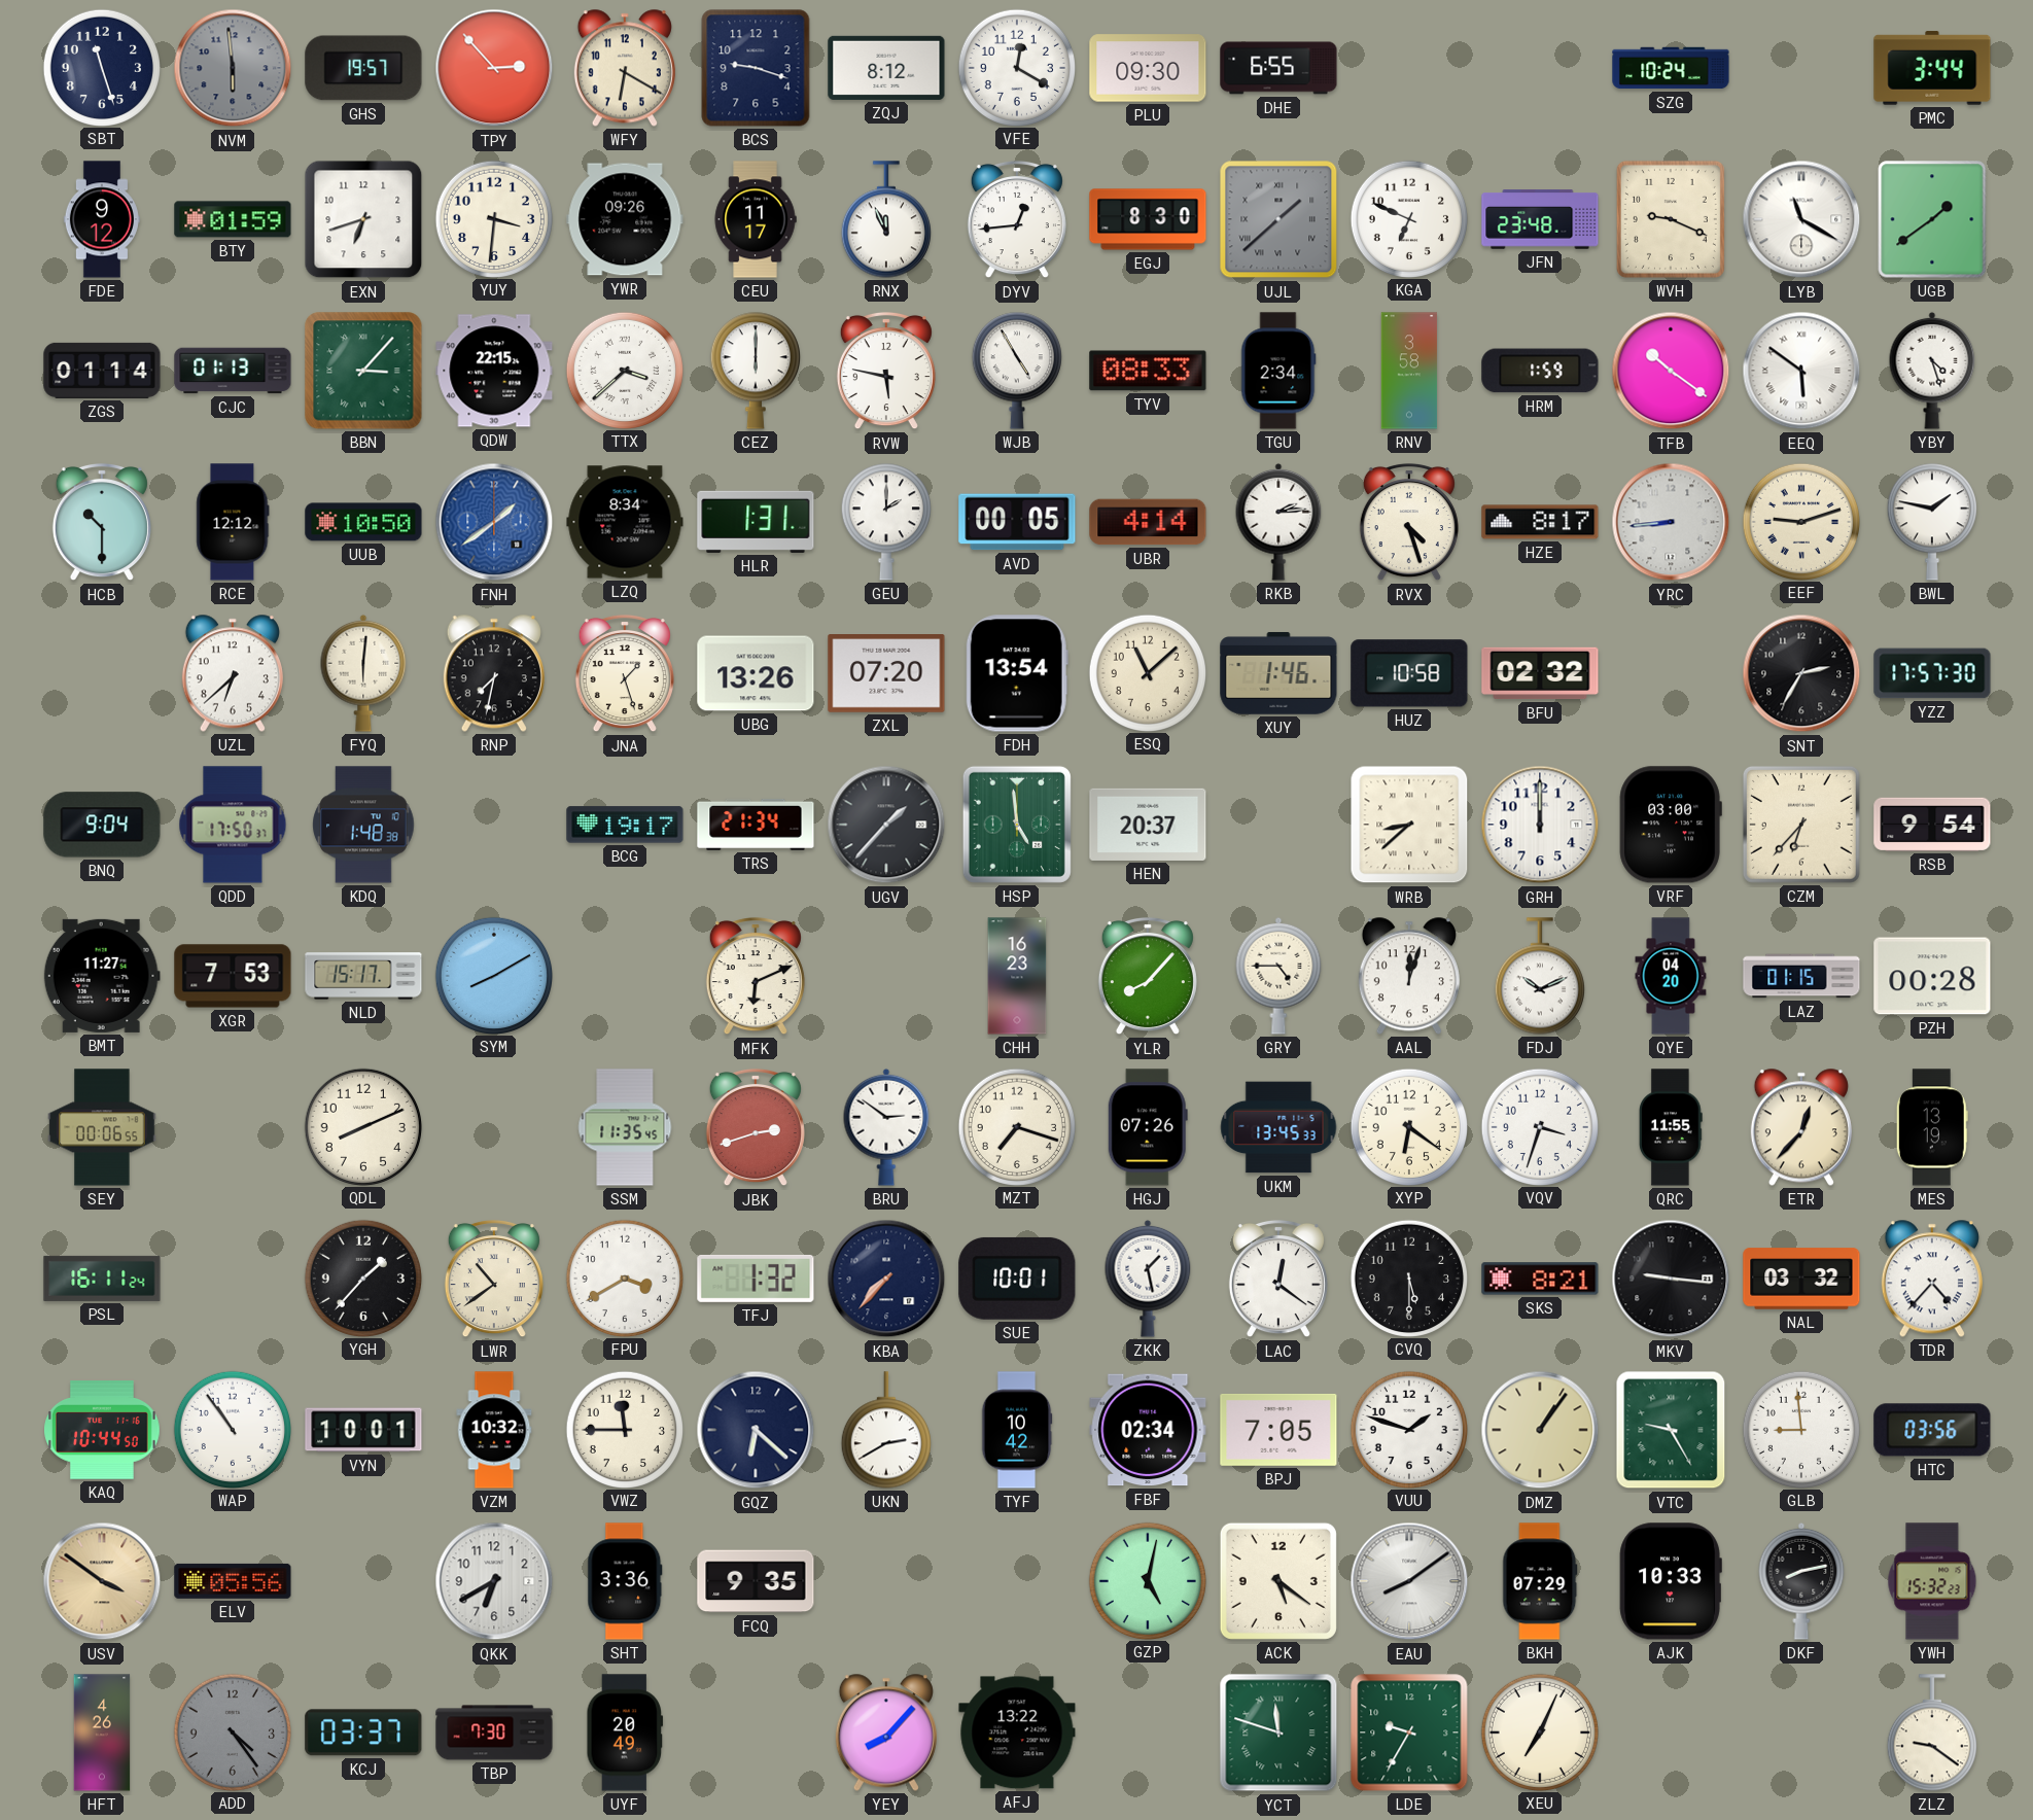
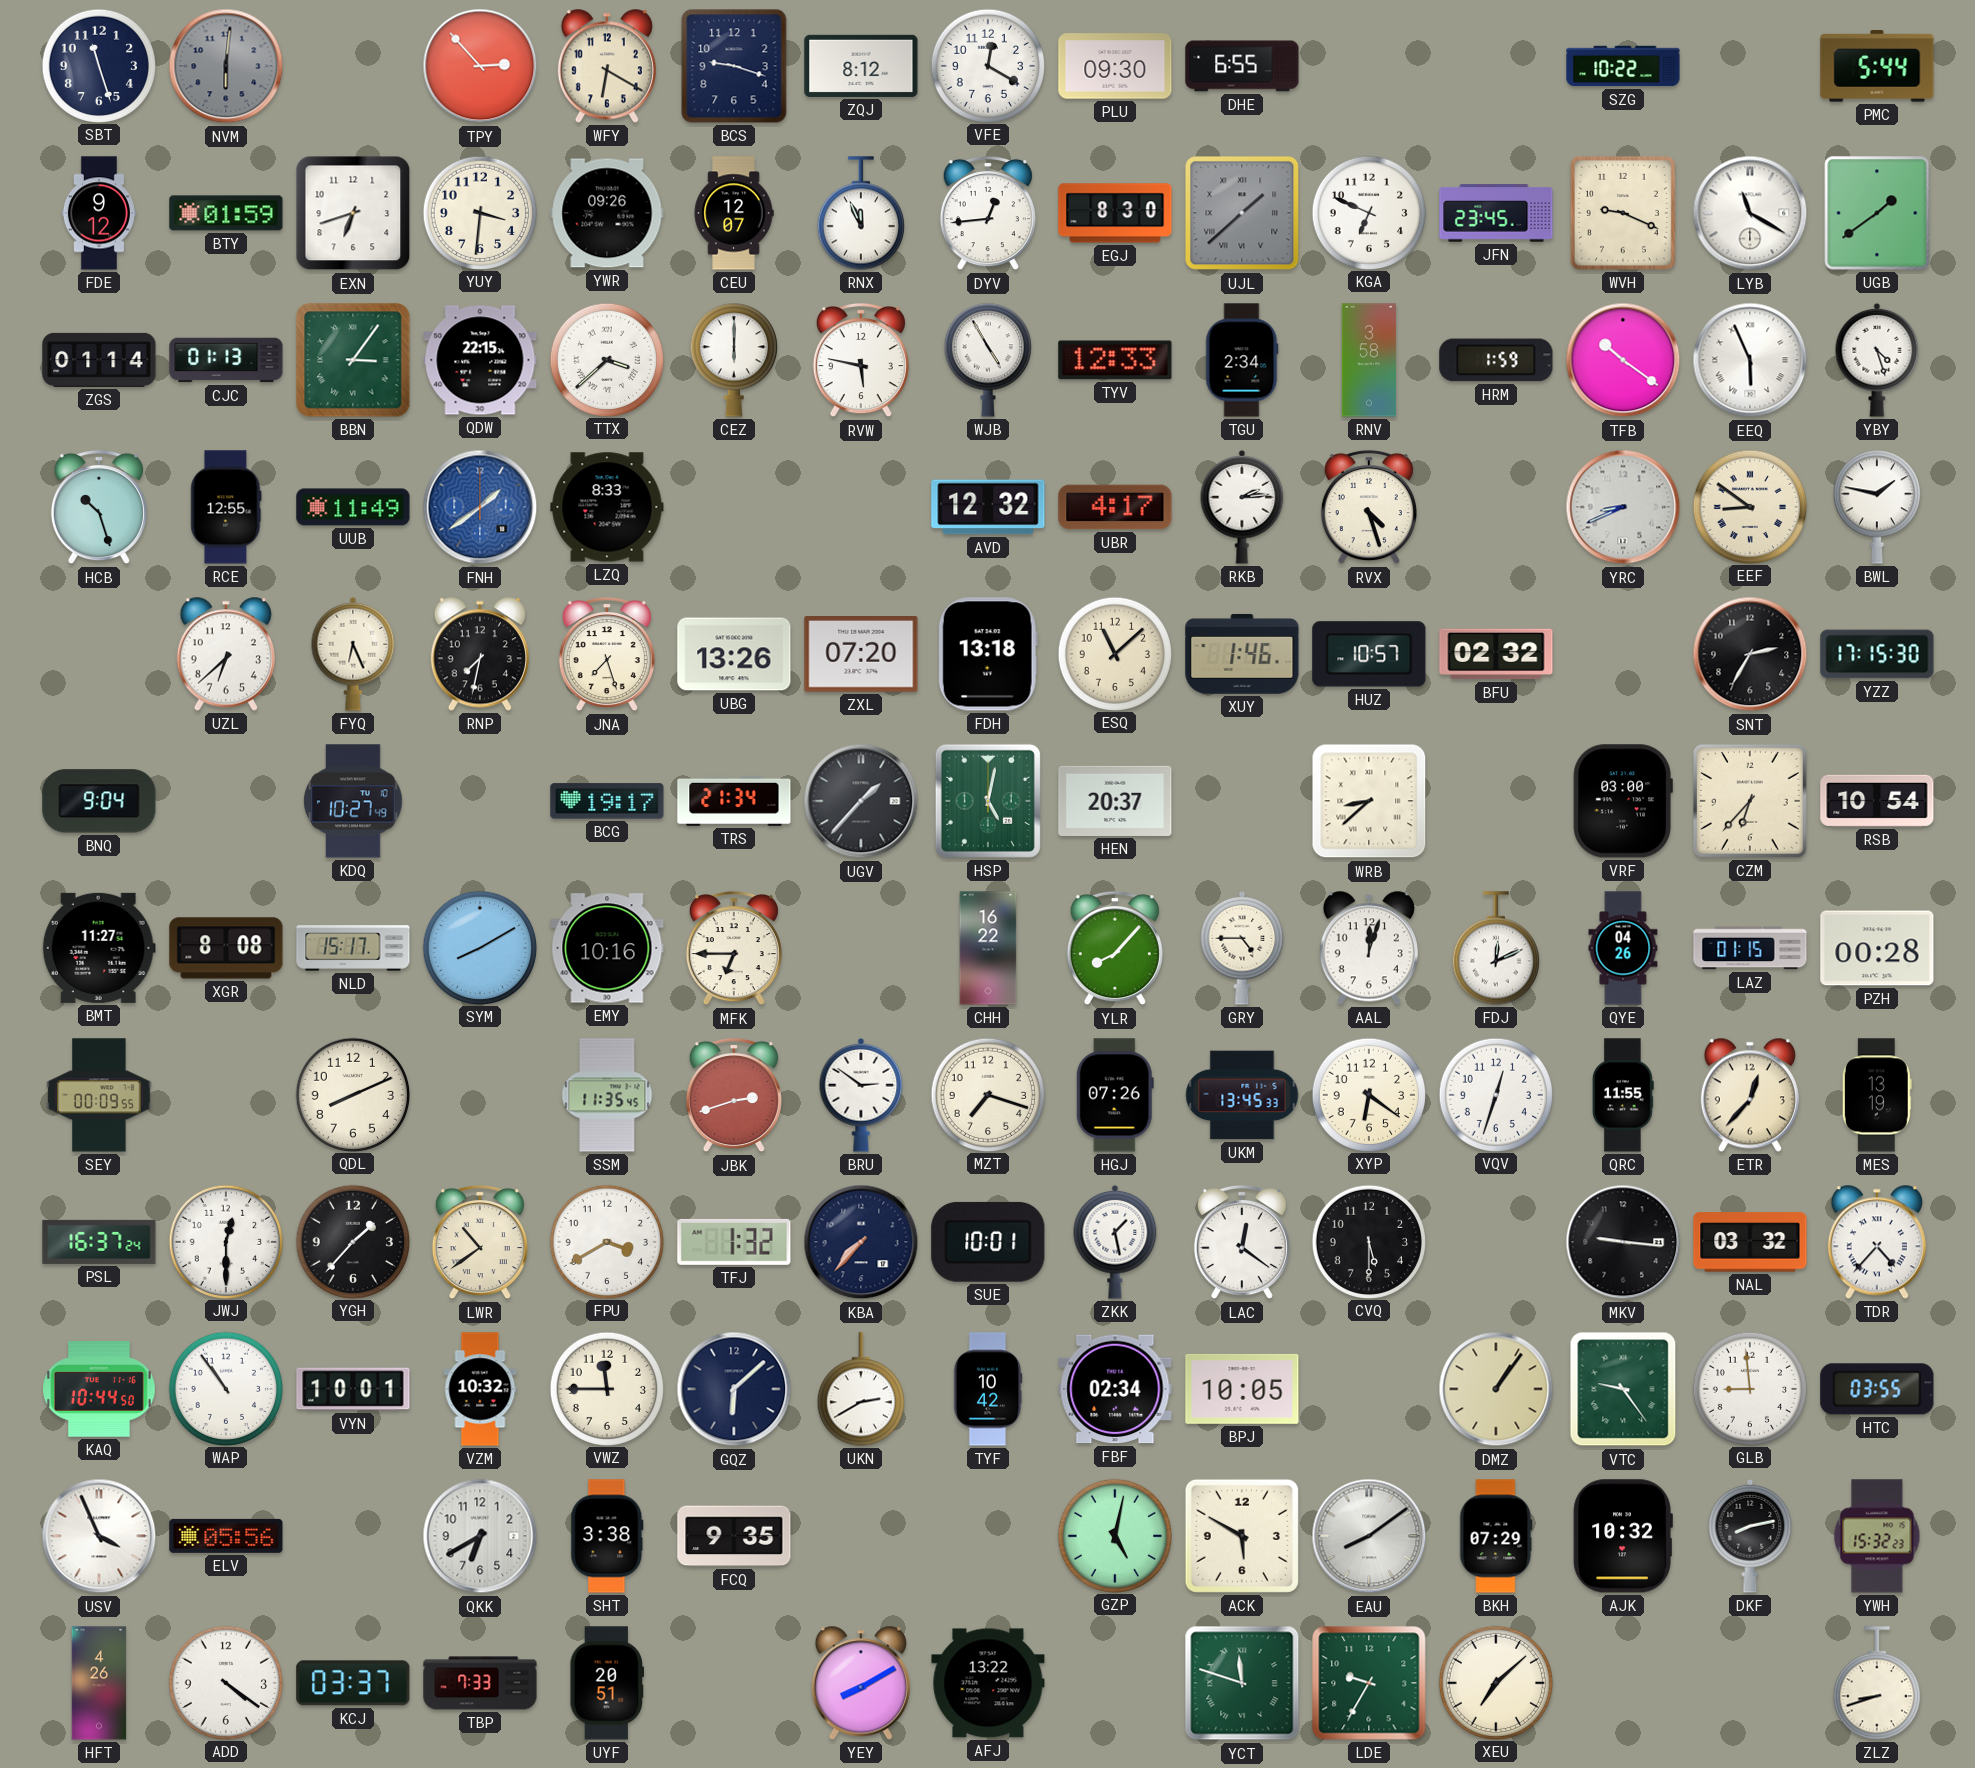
NVM: 5:59 -> 6:01 (226, 66)
GHS: 19:57 -> none (363, 68)
SZG: 10:24 -> 10:22 (1623, 66)
PMC: 3:44 -> 5:44 (1877, 66)
CEU: 11:17 -> 12:07 (734, 213)
JFN: 23:48 -> 23:45 (1496, 213)
BBN: 3:07 -> 3:06 (353, 360)
TYV: 08:33 -> 12:33 (1115, 360)
EEQ: 5:51 -> 5:56 (1750, 360)
HCB: 10:30 -> 10:27 (99, 507)
RCE: 12:12 -> 12:55 (226, 507)
UUB: 10:50 -> 11:49 (353, 507)
LZQ: 8:34 -> 8:33 (607, 507)
HLR: 1:31 -> none (756, 522)
GEU: 2:00 -> none (886, 522)
AVD: 00:05 -> 12:32 (988, 507)
UBR: 4:14 -> 4:17 (1115, 507)
HZE: 8:17 -> none (1540, 522)
YRC: 8:44 -> 8:41 (1623, 507)
EEF: 9:12 -> 8:51 (1749, 506)
FYQ: 6:01 -> 6:26 (353, 654)
JNA: 1:27 -> 7:27 (607, 654)
FDH: 13:54 -> 13:18 (988, 654)
HUZ: 10:58 -> 10:57 (1369, 654)
YZZ: 17:57 -> 17:15 (1877, 654)
QDD: 17:50 -> none (233, 825)
KDQ: 1:48 -> 10:27 (353, 801)
HSP: 4:59 -> 5:02 (988, 801)
GRH: 12:00 -> none (1540, 825)
RSB: 9:54 -> 10:54 (1877, 801)
XGR: 7:53 -> 8:08 (226, 948)
EMY: none -> 10:16 (607, 948)
MFK: 6:11 -> 6:45 (734, 948)
CHH: 16:23 -> 16:22 (988, 948)
FDJ: 10:11 -> 12:11 (1496, 948)
QYE: 04:20 -> 04:26 (1623, 948)
SEY: 00:06 -> 00:09 (99, 1095)
VQV: 3:33 -> 12:33 (1495, 1094)
PSL: 16:11 -> 16:37 (99, 1242)
JWJ: none -> 12:30 (225, 1241)
SKS: 8:21 -> none (1540, 1279)
GQZ: 6:22 -> 6:08 (734, 1389)
BPJ: 7:05 -> 10:05 (1242, 1389)
VUU: 1:48 -> none (1408, 1429)
VTC: 9:25 -> 9:24 (1623, 1389)
HTC: 03:56 -> 03:55 (1877, 1389)
USV: 3:51 -> 3:56 (99, 1536)
USV dial: champagne -> white (99, 1536)
SHT: 3:36 -> 3:38 (607, 1536)
ACK: 5:21 -> 5:50 (1242, 1536)
AJK: 10:33 -> 10:32 (1623, 1536)
ADD: 4:24 -> 4:21 (225, 1682)
ADD dial: grey -> white (225, 1682)
TBP: 7:30 -> 7:33 (480, 1683)
UYF: 20:49 -> 20:51 (607, 1683)
YEY: 8:07 -> 8:10 (861, 1683)
XEU: 7:04 -> 7:08 (1495, 1682)
ZLZ: 9:21 -> 8:42 (1877, 1683)
